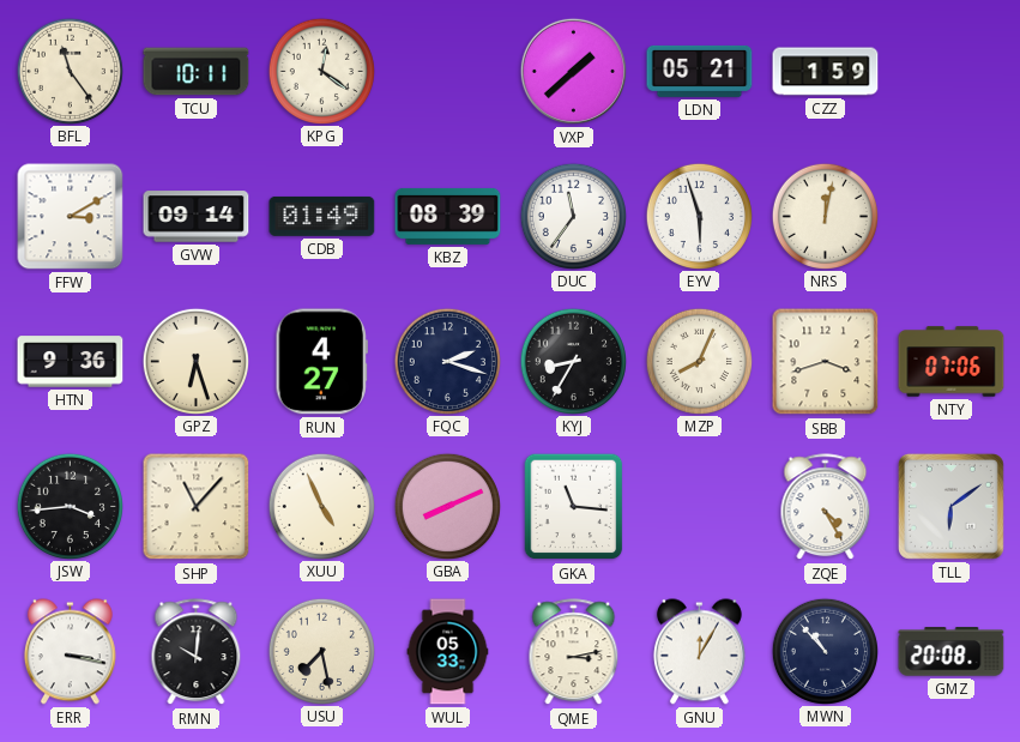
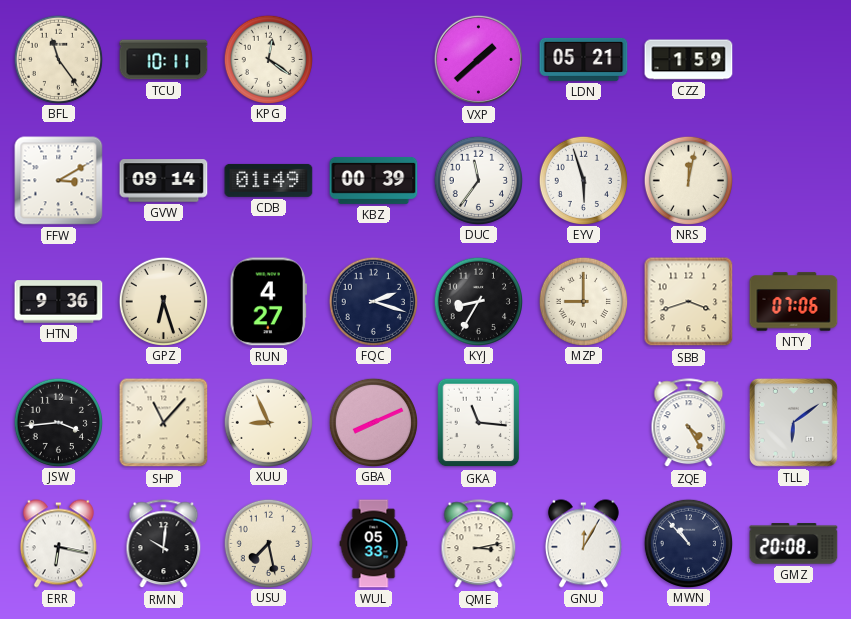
KBZ: 08:39 -> 00:39 (374, 180)
MZP: 8:04 -> 9:00 (583, 301)
XUU: 4:56 -> 8:56 (268, 422)
ERR: 3:17 -> 6:17 (58, 544)
